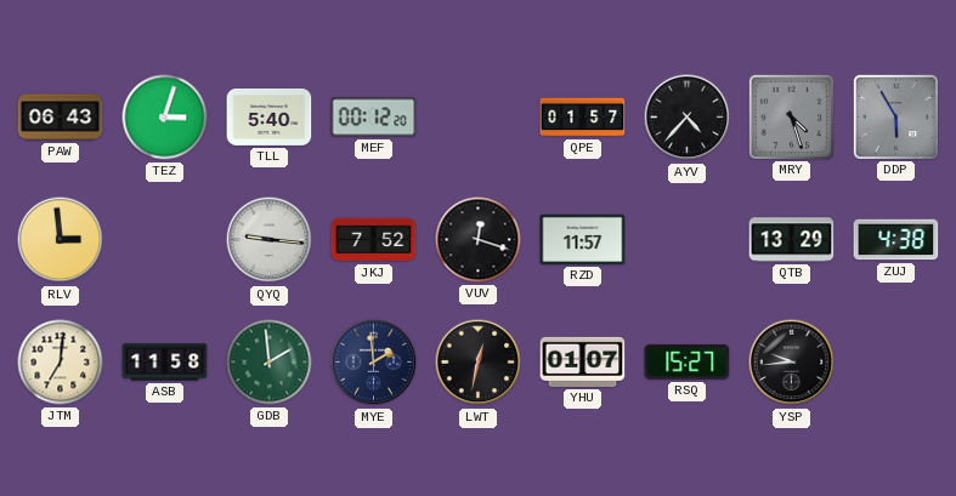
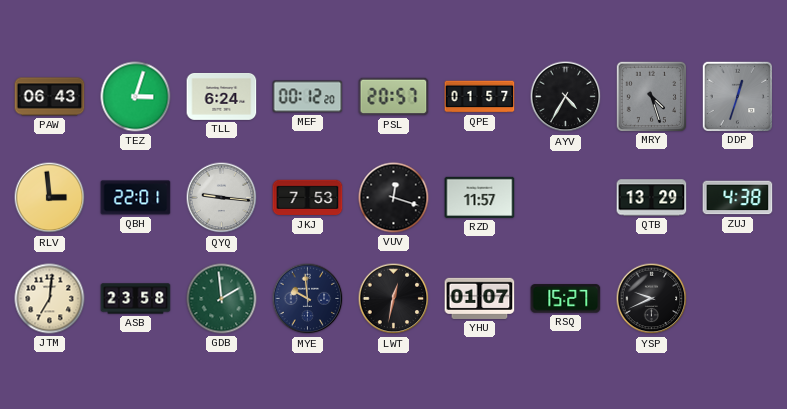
TLL: 5:40 -> 6:24 (222, 96)
PSL: none -> 20:57 (394, 97)
AYV: 4:37 -> 4:35 (566, 97)
DDP: 5:55 -> 12:33 (737, 96)
QBH: none -> 22:01 (136, 198)
JKJ: 7:52 -> 7:53 (308, 198)
ASB: 11:58 -> 23:58 (136, 299)
MYE: 1:59 -> 9:59 (308, 299)
YSP: 9:44 -> 9:41 (652, 299)
